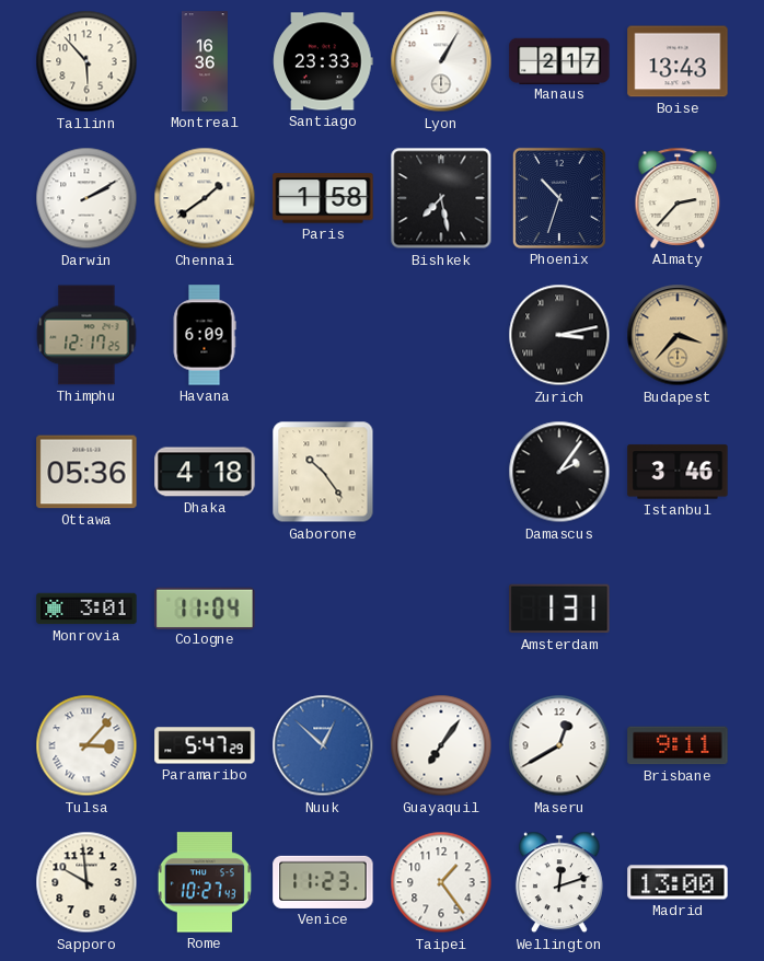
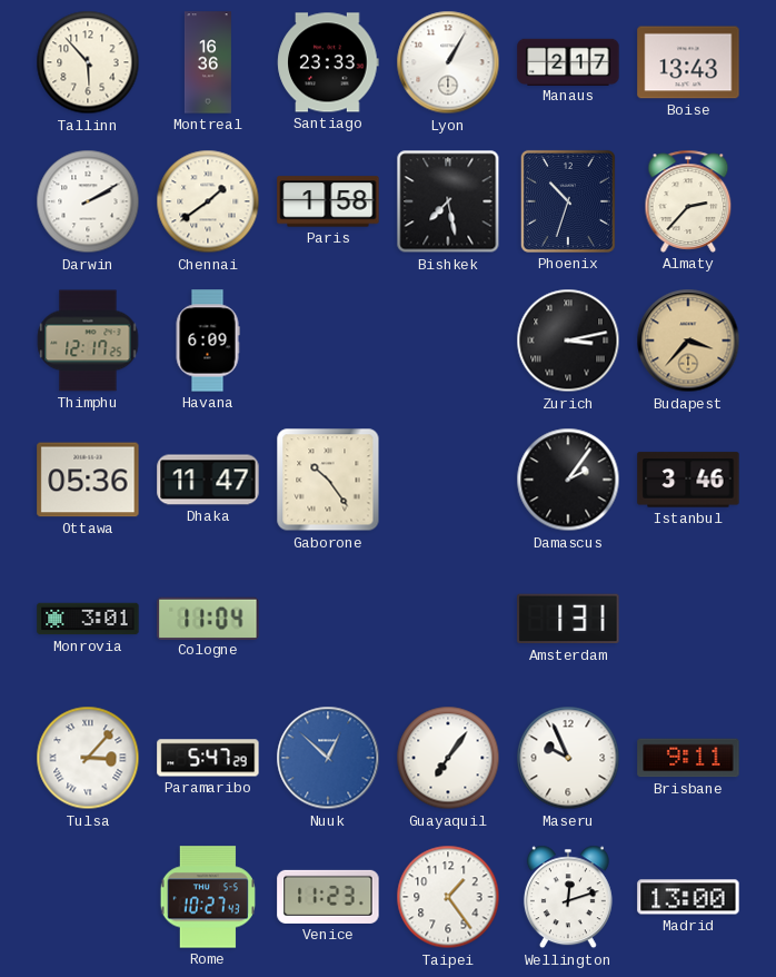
Dhaka: 4:18 -> 11:47 (208, 480)
Maseru: 12:40 -> 9:56 (568, 758)
Sapporo: 9:59 -> none (86, 882)
